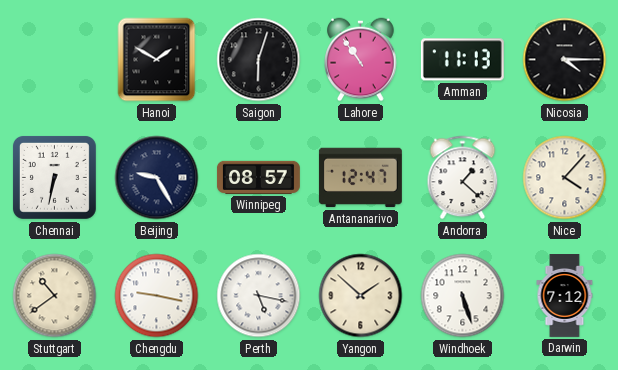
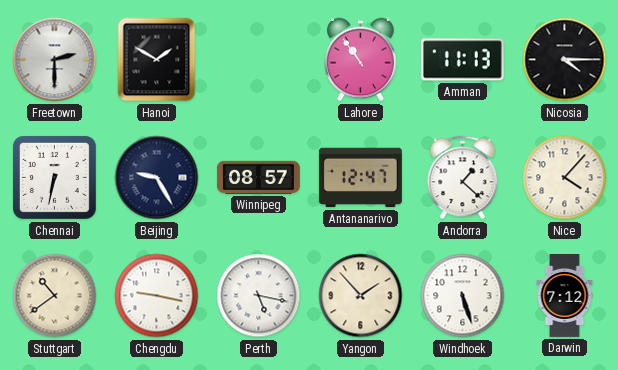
Freetown: none -> 2:30 (55, 60)
Saigon: 6:03 -> none (259, 60)
Yangon: 1:52 -> 1:53 (361, 296)
